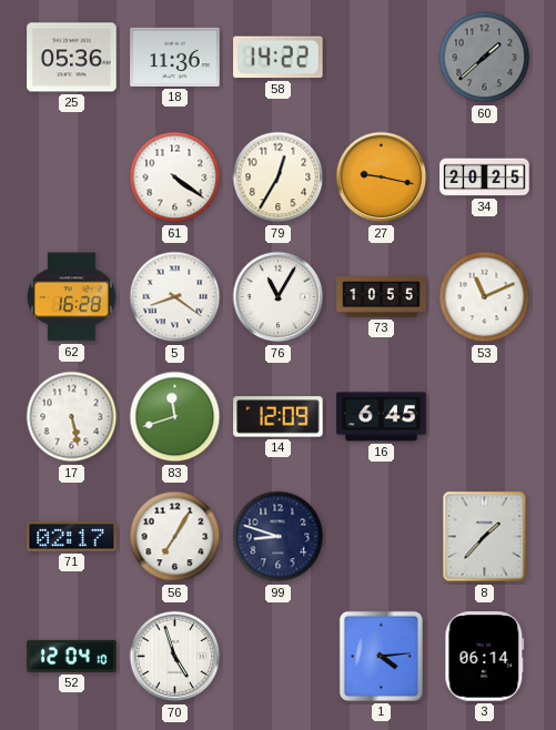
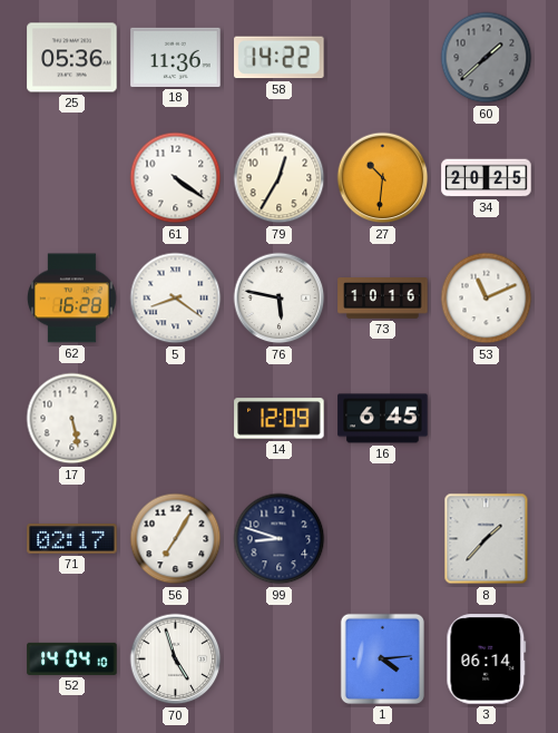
27: 9:17 -> 10:31 (383, 178)
76: 11:05 -> 5:47 (280, 299)
73: 10:55 -> 10:16 (383, 299)
83: 11:42 -> none (175, 417)
52: 12:04 -> 14:04 (72, 658)
